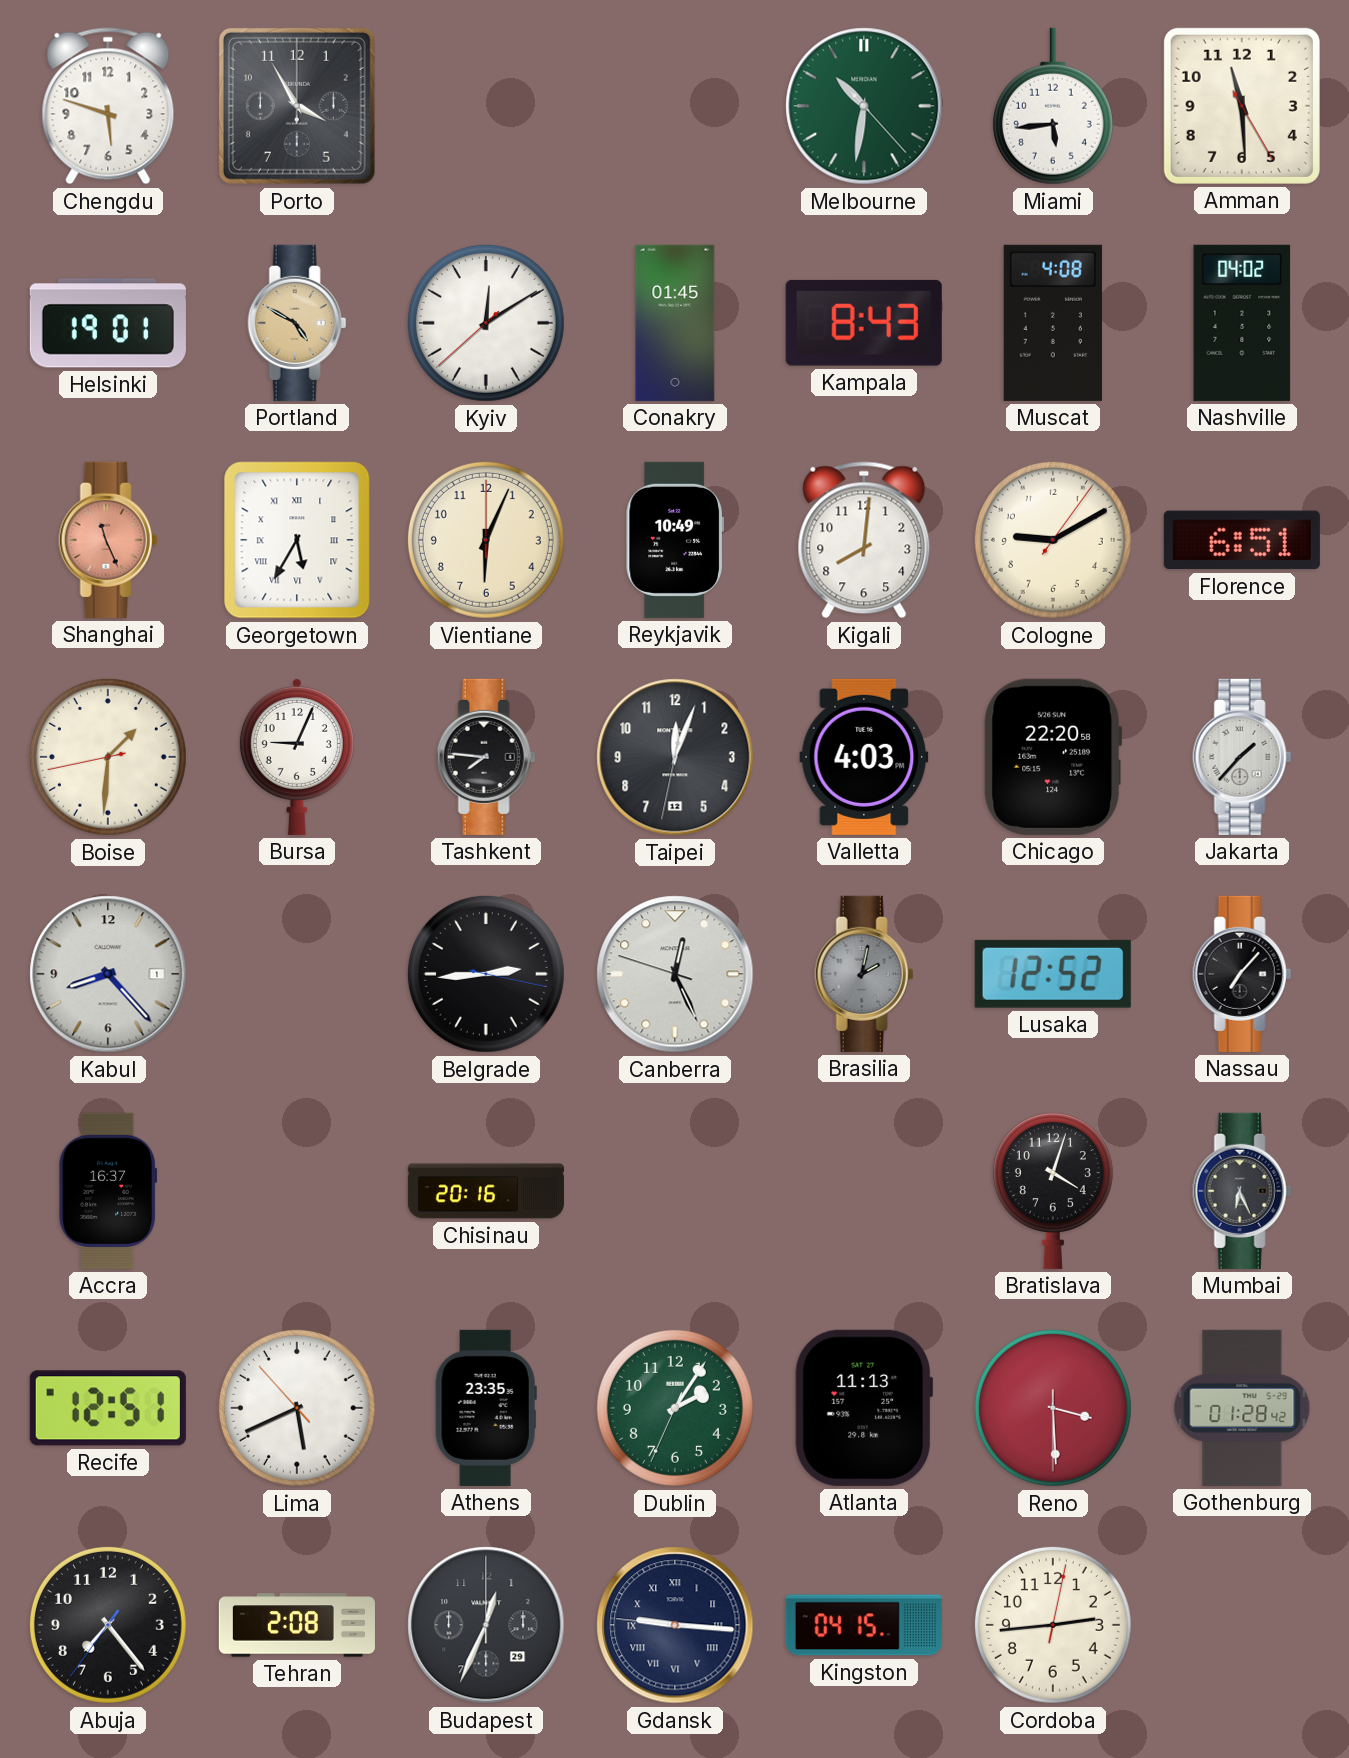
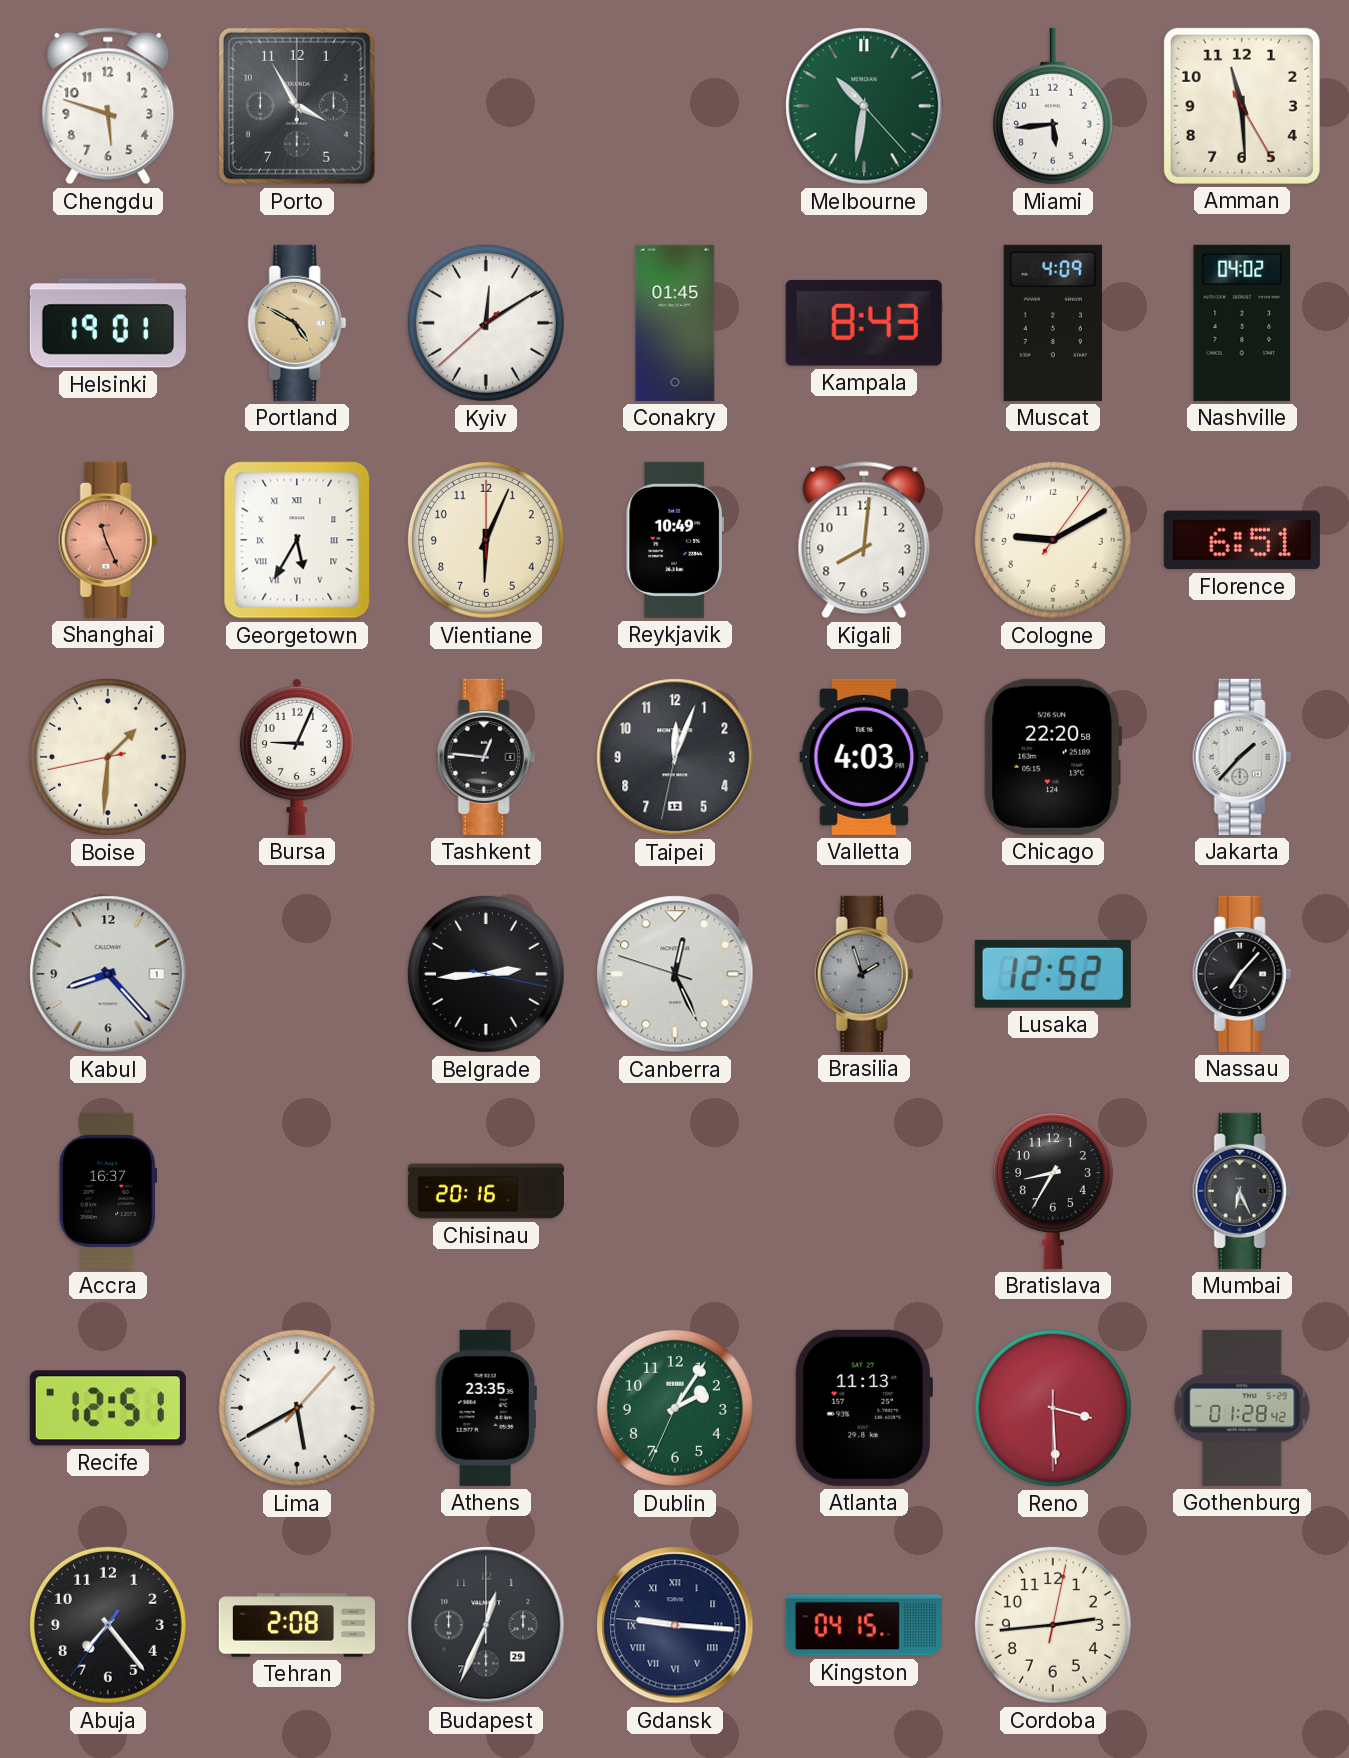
Muscat: 4:08 -> 4:09 (1053, 323)
Tashkent: 7:46 -> 12:46 (486, 757)
Brasilia: 2:02 -> 1:57 (864, 974)
Bratislava: 4:03 -> 8:35 (1053, 1191)
Lima: 5:40:53 -> 5:40:07 (297, 1408)
